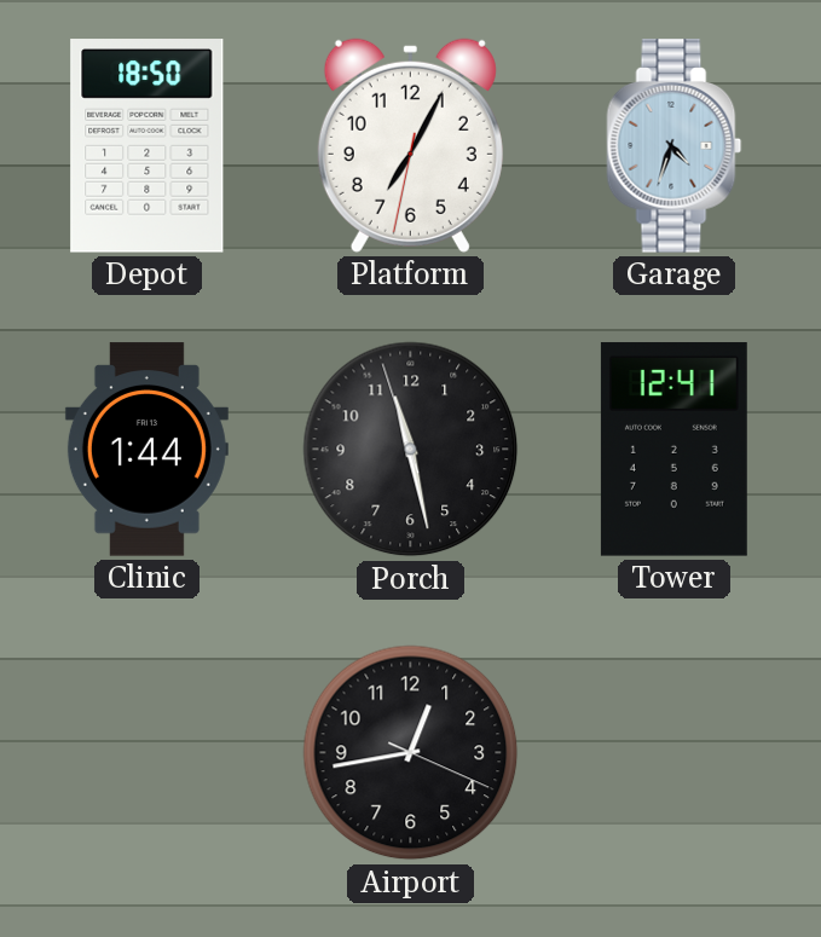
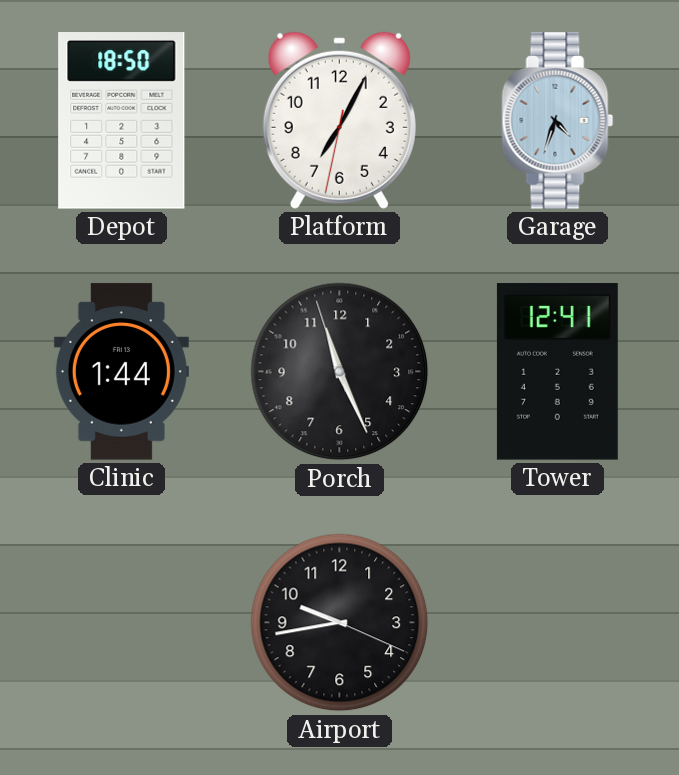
Porch: 11:27 -> 11:25 (340, 372)
Airport: 12:43 -> 9:43 (340, 623)
